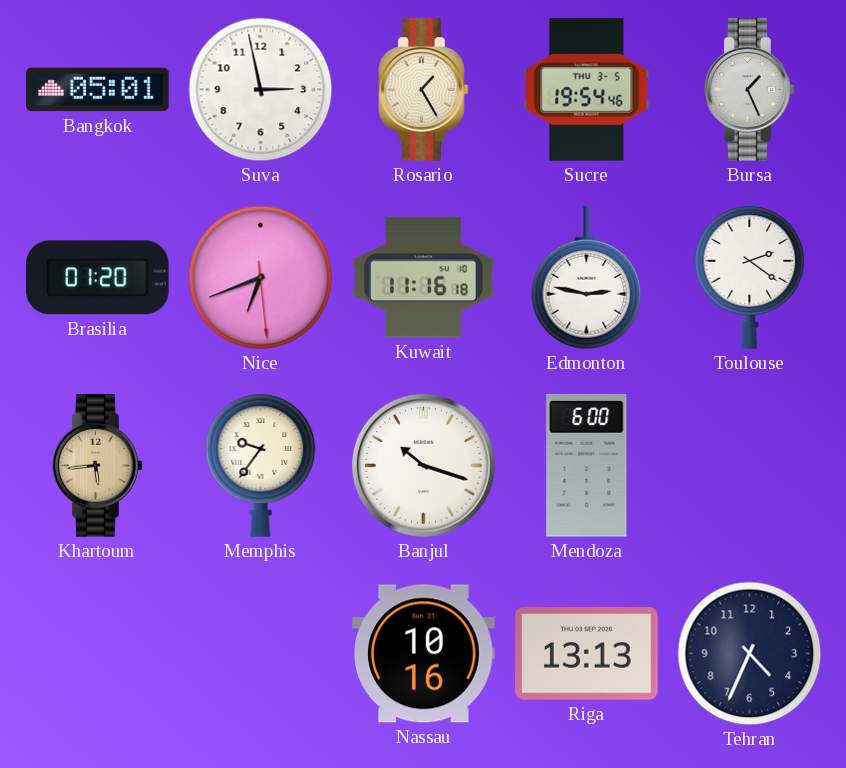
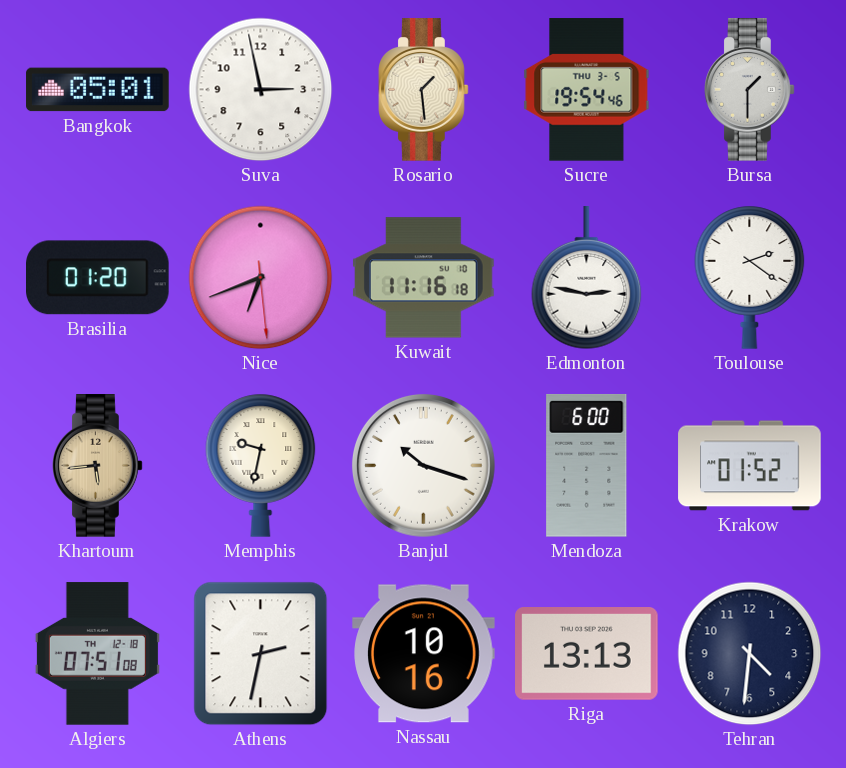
Rosario: 1:25 -> 1:29 (424, 90)
Bursa: 1:26 -> 1:30 (750, 90)
Memphis: 9:36 -> 9:32 (261, 465)
Krakow: none -> 01:52 (750, 466)
Algiers: none -> 07:51 (97, 654)
Athens: none -> 2:32 (261, 654)
Tehran: 4:34 -> 4:31 (750, 654)
